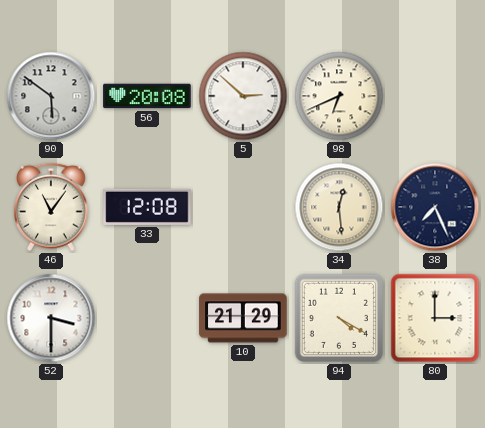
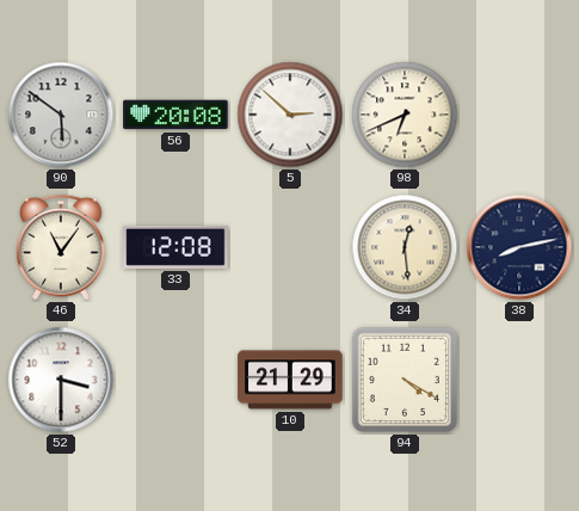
38: 7:26 -> 8:13 (519, 247)
80: 3:00 -> none (435, 318)
